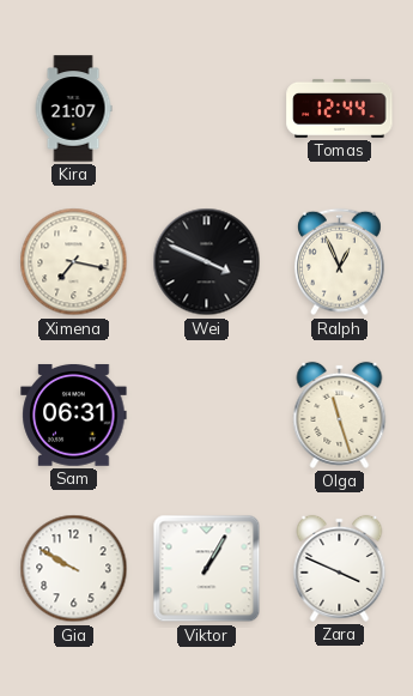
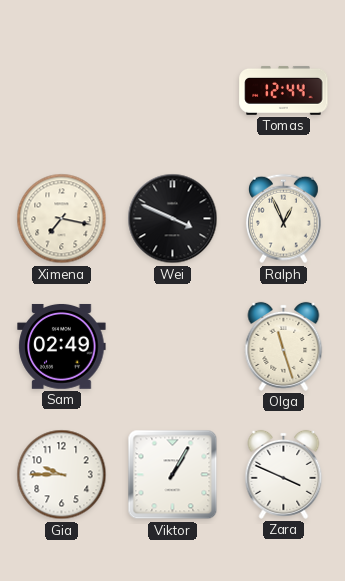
Kira: 21:07 -> none (73, 109)
Sam: 06:31 -> 02:49 (62, 346)
Gia: 9:50 -> 9:45 (62, 475)
